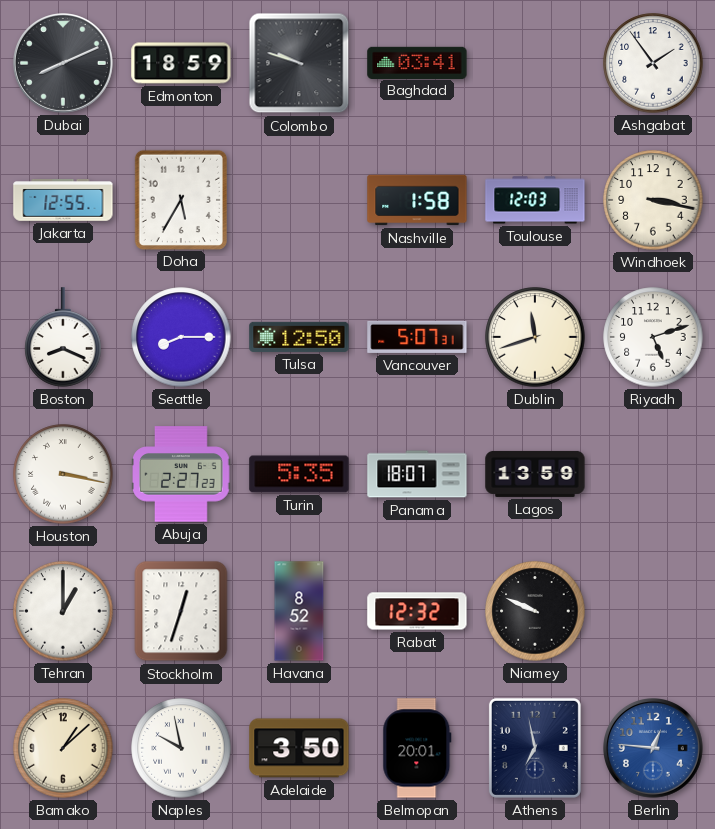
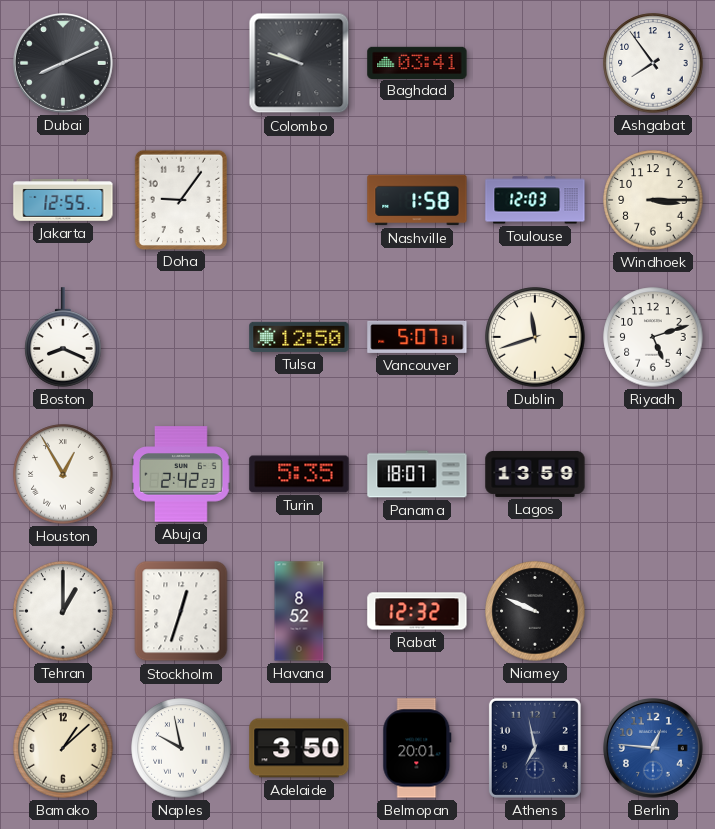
Edmonton: 18:59 -> none (181, 63)
Ashgabat: 1:54 -> 7:54 (653, 63)
Doha: 5:35 -> 9:06 (180, 199)
Windhoek: 3:17 -> 3:15 (653, 200)
Seattle: 8:15 -> none (181, 337)
Houston: 3:17 -> 12:55 (63, 474)
Abuja: 2:27 -> 2:42 (181, 474)
